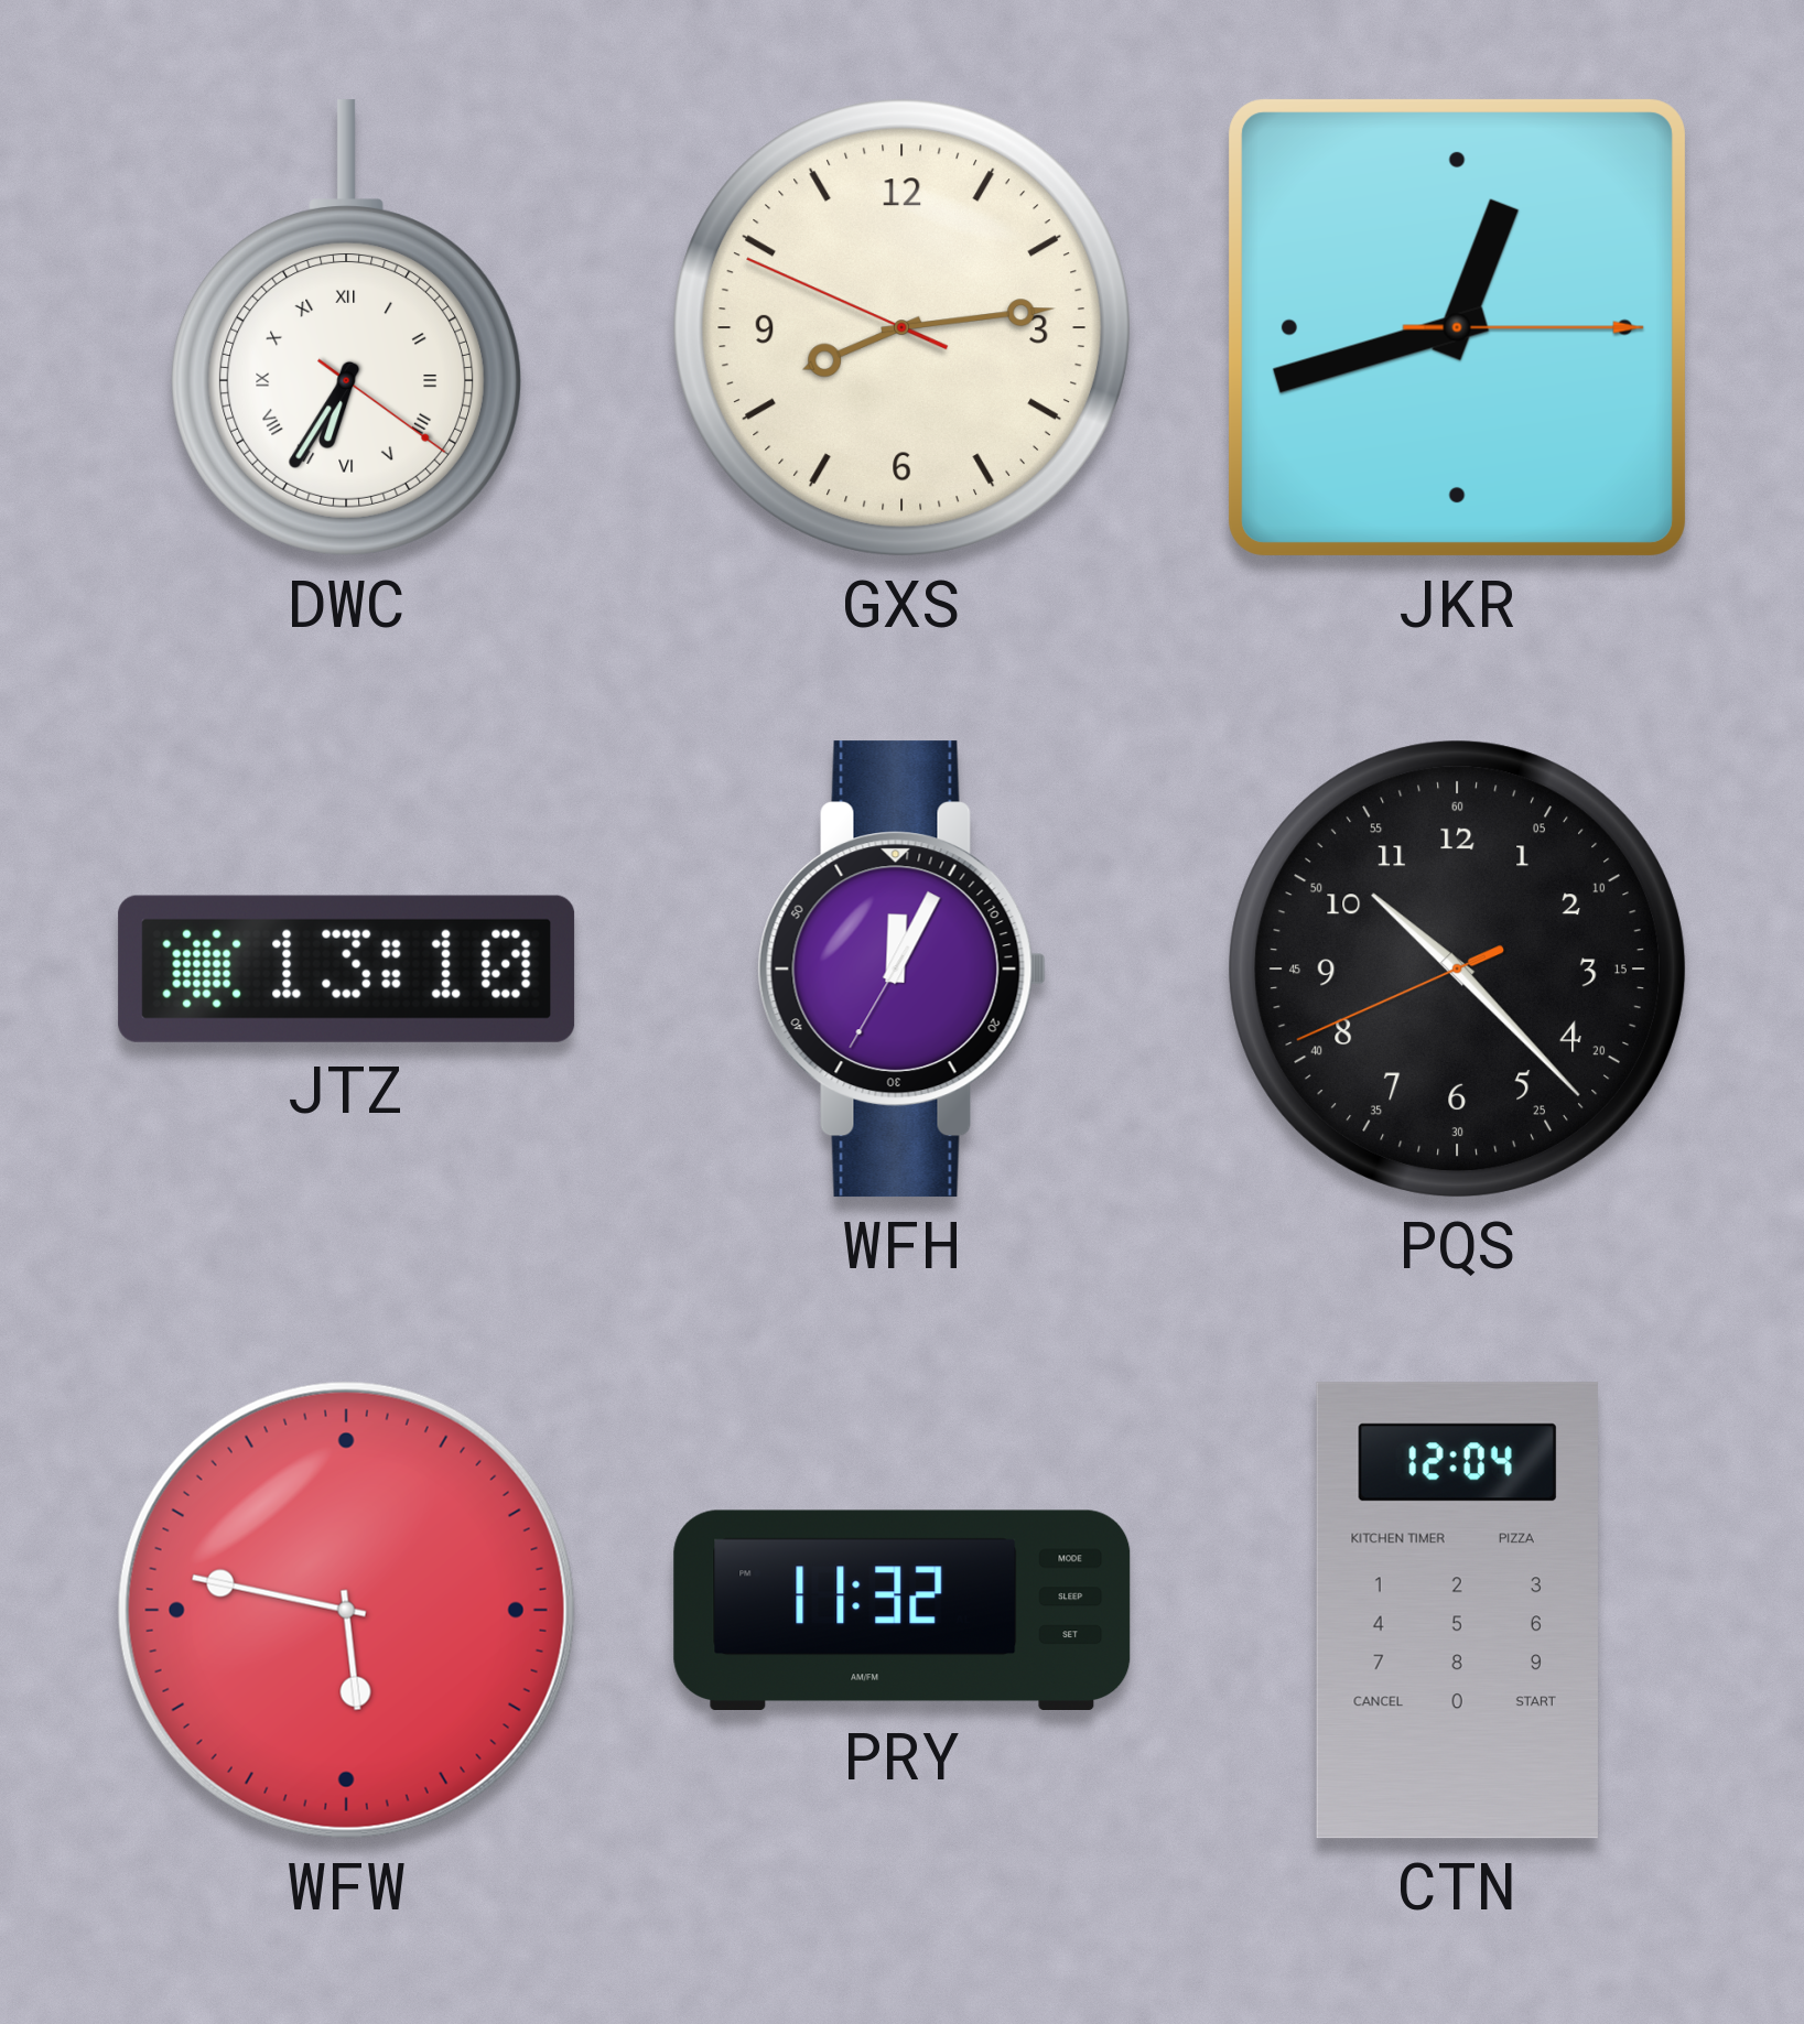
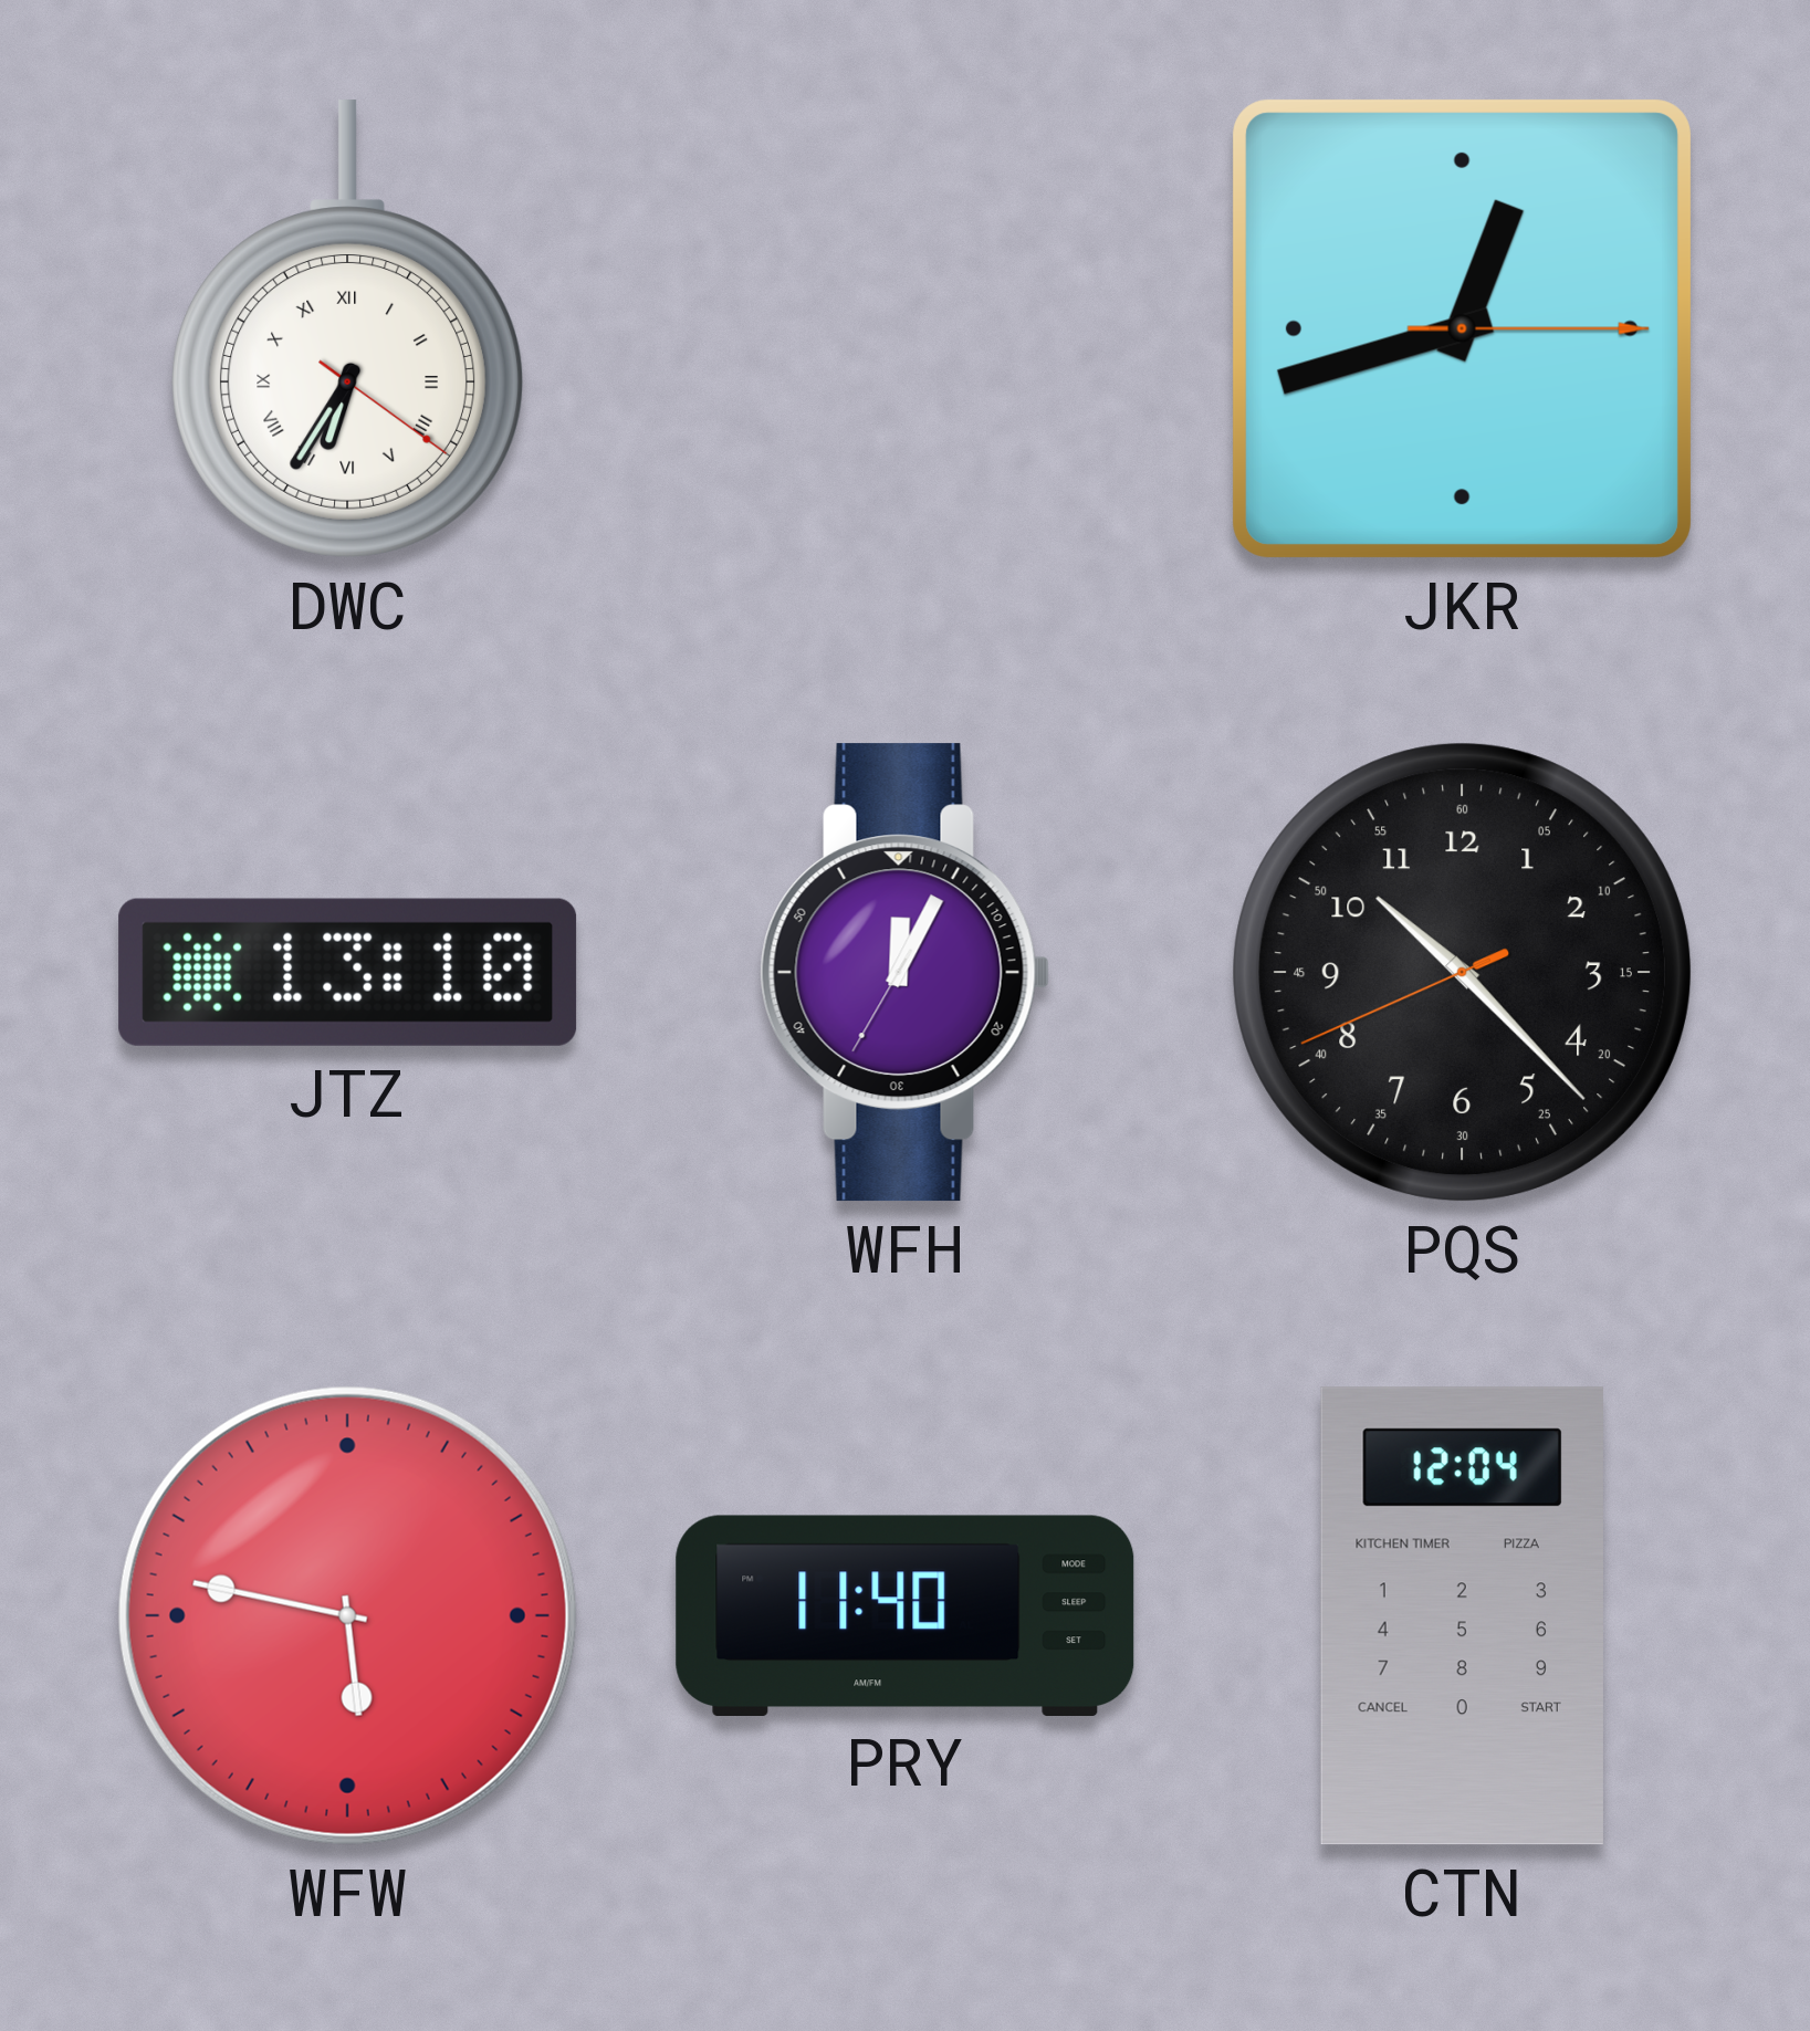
GXS: 8:13 -> none (901, 327)
PRY: 11:32 -> 11:40 (906, 1615)
